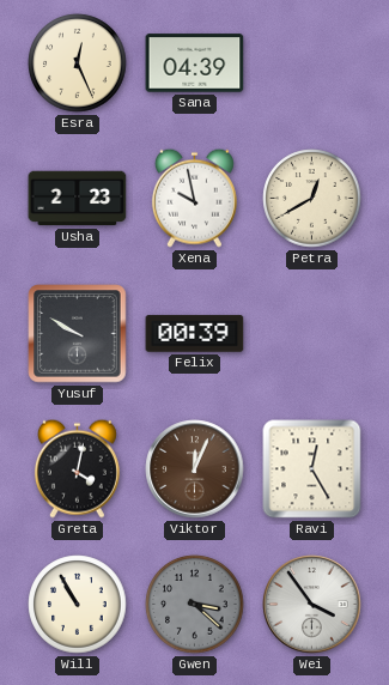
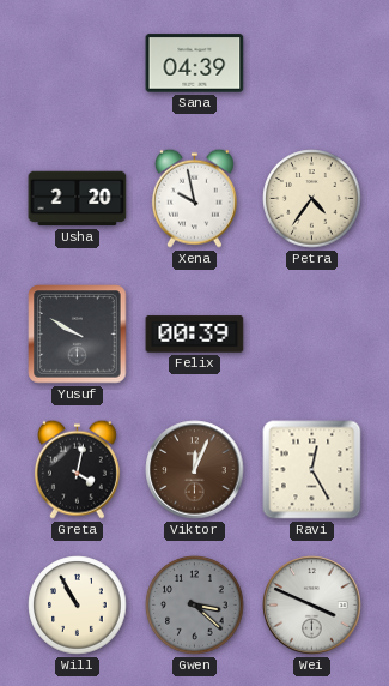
Esra: 12:26 -> none (78, 63)
Usha: 2:23 -> 2:20 (78, 199)
Petra: 12:40 -> 4:36 (312, 199)
Wei: 3:54 -> 3:49 (312, 606)
